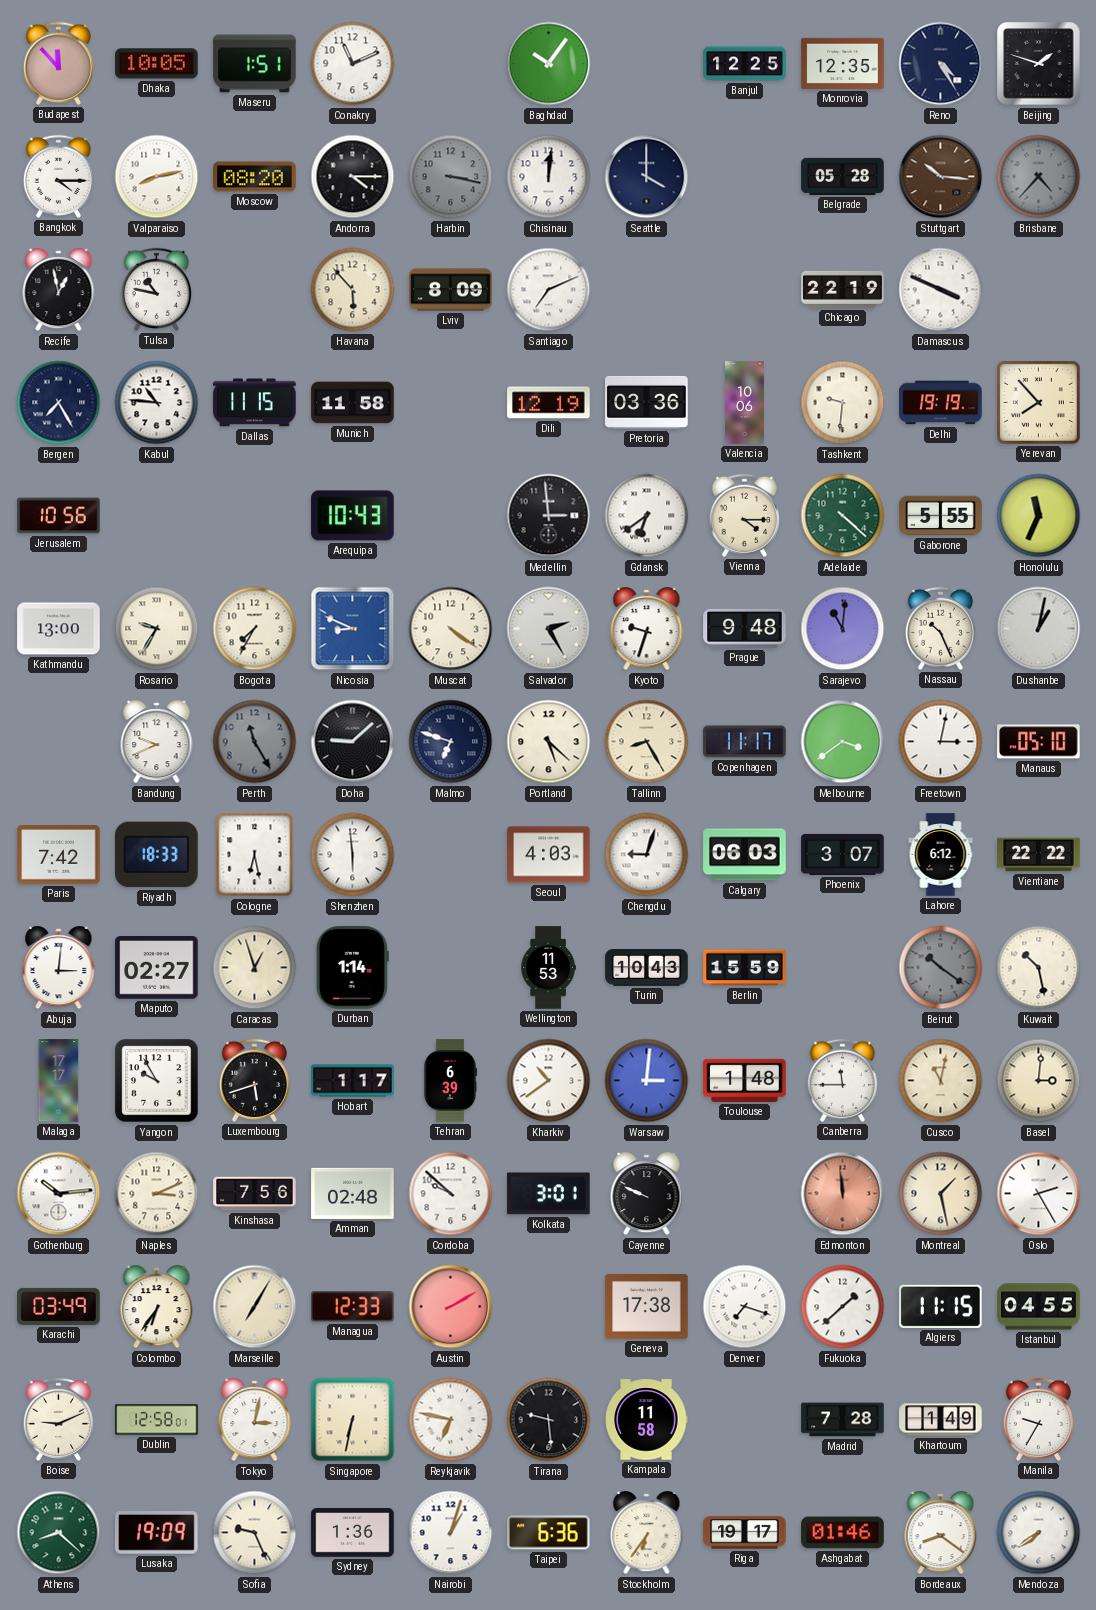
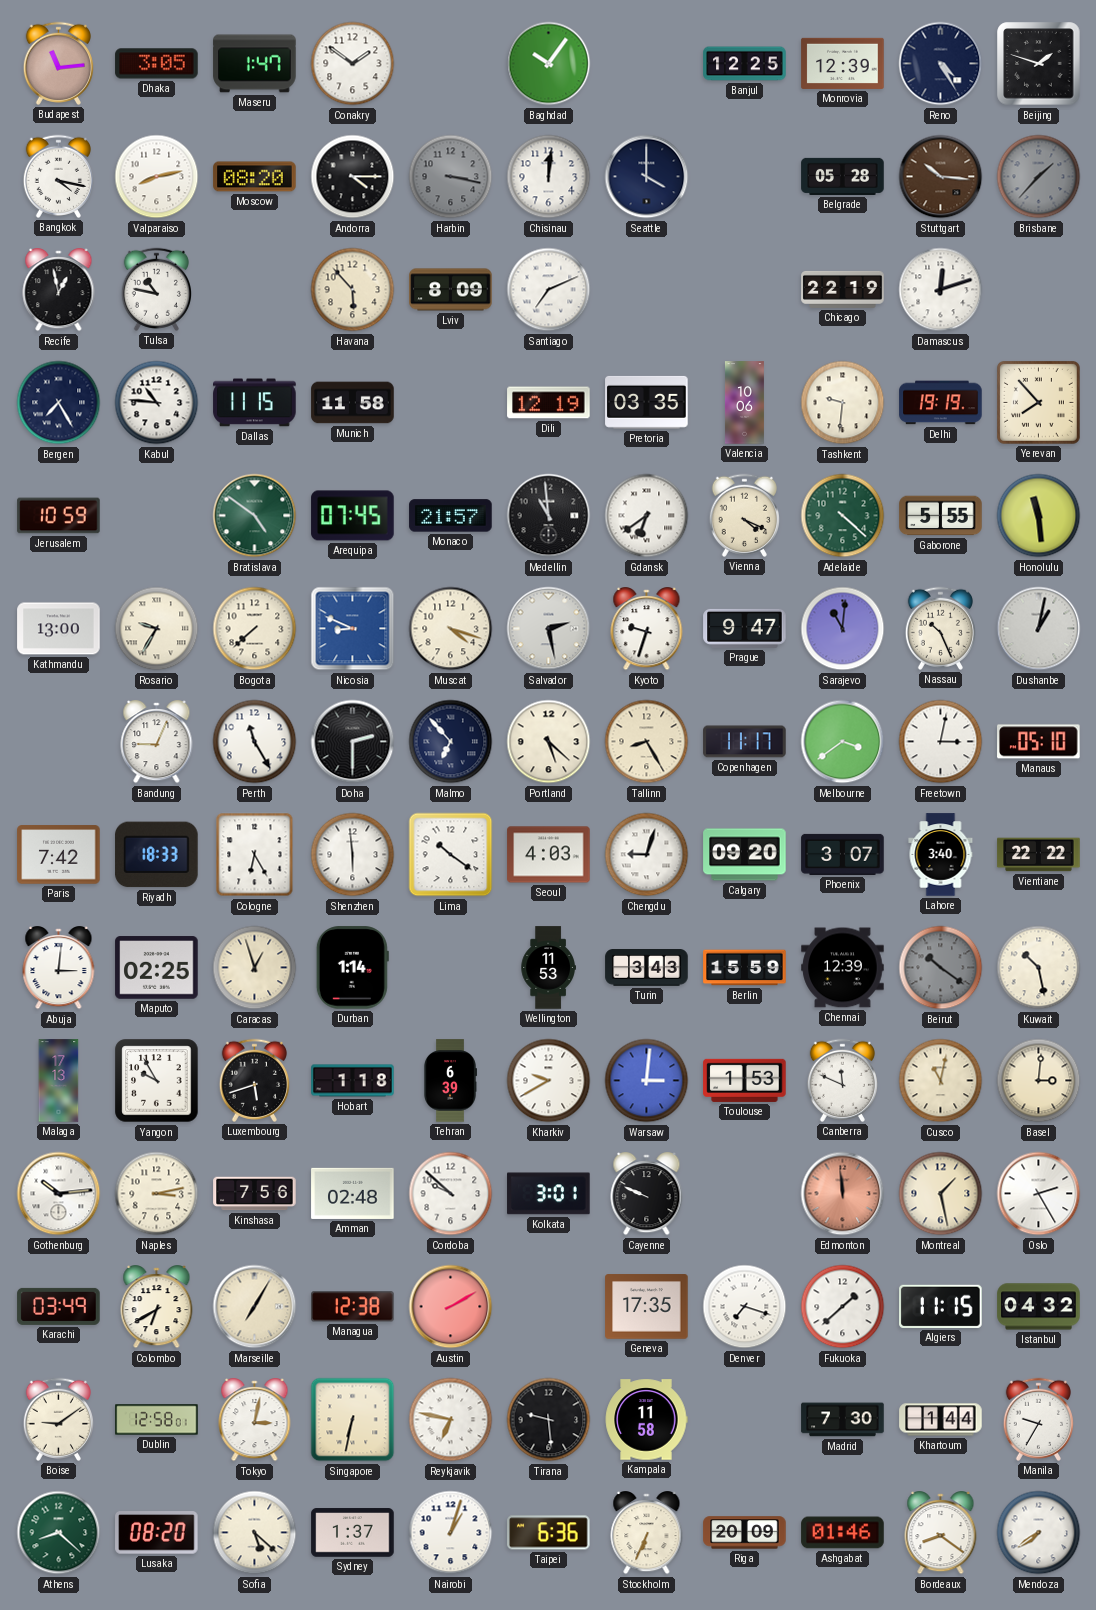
Budapest: 11:53 -> 11:14 (58, 63)
Dhaka: 10:05 -> 3:05 (157, 64)
Maseru: 1:51 -> 1:47 (255, 64)
Conakry: 11:11 -> 1:51 (353, 64)
Monrovia: 12:35 -> 12:39 (843, 63)
Bangkok: 4:15 -> 4:17 (58, 176)
Brisbane: 4:37 -> 1:37 (1039, 177)
Damascus: 3:49 -> 12:12 (941, 290)
Pretoria: 03:36 -> 03:35 (647, 402)
Jerusalem: 10:56 -> 10:59 (59, 516)
Bratislava: none -> 4:51 (255, 516)
Arequipa: 10:43 -> 07:45 (353, 516)
Monaco: none -> 21:57 (451, 516)
Medellin: 2:59 -> 10:59 (549, 516)
Vienna: 4:15 -> 4:19 (744, 515)
Honolulu: 11:34 -> 11:29 (1039, 516)
Bogota: 7:35 -> 7:38 (255, 629)
Muscat: 4:21 -> 4:18 (451, 629)
Salvador: 2:25 -> 2:28 (549, 629)
Prague: 9:48 -> 9:47 (745, 628)
Bandung: 9:41 -> 9:04 (157, 742)
Perth dial: grey -> white (255, 742)
Doha: 9:08 -> 2:30 (353, 742)
Malmo: 6:48 -> 6:53 (451, 742)
Cologne: 6:28 -> 6:25 (255, 855)
Lima: none -> 10:21 (451, 855)
Calgary: 06:03 -> 09:20 (745, 855)
Lahore: 6:12 -> 3:40 (941, 855)
Maputo: 02:27 -> 02:25 (157, 968)
Turin: 10:43 -> 3:43 (647, 968)
Chennai: none -> 12:39 (843, 968)
Malaga: 17:17 -> 17:13 (59, 1081)
Hobart: 1:17 -> 1:18 (353, 1081)
Kharkiv: 10:39 -> 9:40 (549, 1081)
Toulouse: 1:48 -> 1:53 (745, 1080)
Canberra: 11:45 -> 11:49 (842, 1080)
Naples: 3:11 -> 3:13 (157, 1194)
Colombo: 6:36 -> 6:40 (157, 1307)
Managua: 12:33 -> 12:38 (353, 1307)
Geneva: 17:38 -> 17:35 (647, 1307)
Istanbul: 04:55 -> 04:32 (1039, 1307)
Boise: 9:11 -> 9:09 (58, 1419)
Madrid: 7:28 -> 7:30 (843, 1420)
Khartoum: 1:49 -> 1:44 (941, 1420)
Lusaka: 19:09 -> 08:20 (157, 1533)
Sofia: 9:26 -> 5:22 (255, 1533)
Sydney: 1:36 -> 1:37 (353, 1533)
Stockholm: 6:36 -> 6:34 (647, 1533)
Riga: 19:17 -> 20:09 (745, 1533)
